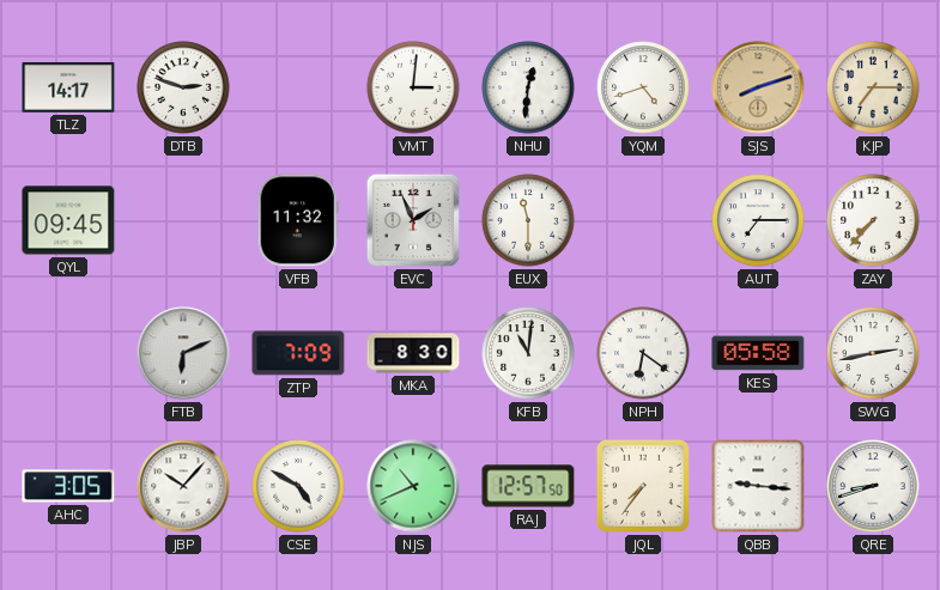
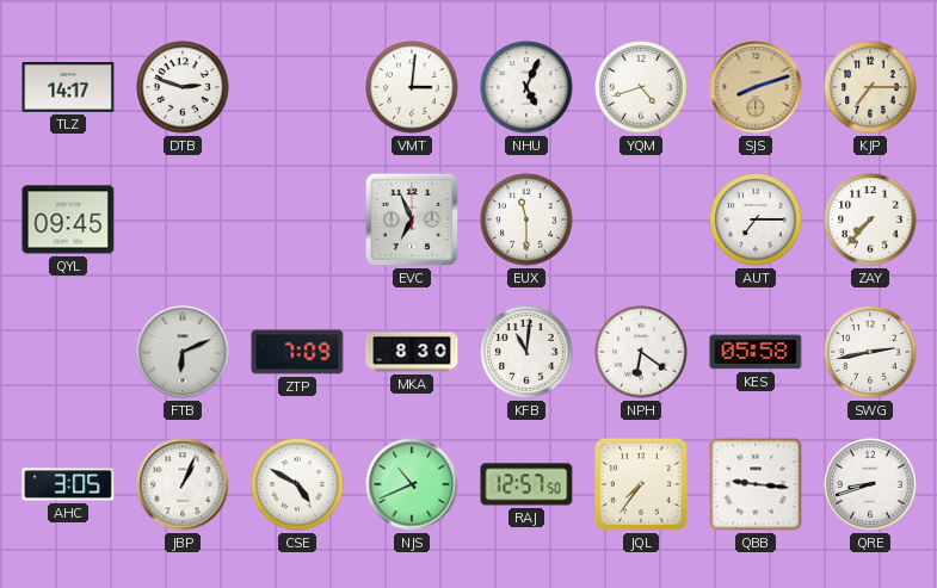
NHU: 12:31 -> 5:04 (526, 87)
VFB: 11:32 -> none (298, 220)
EVC: 1:56 -> 6:56 (412, 219)
JBP: 10:07 -> 1:04 (183, 484)
